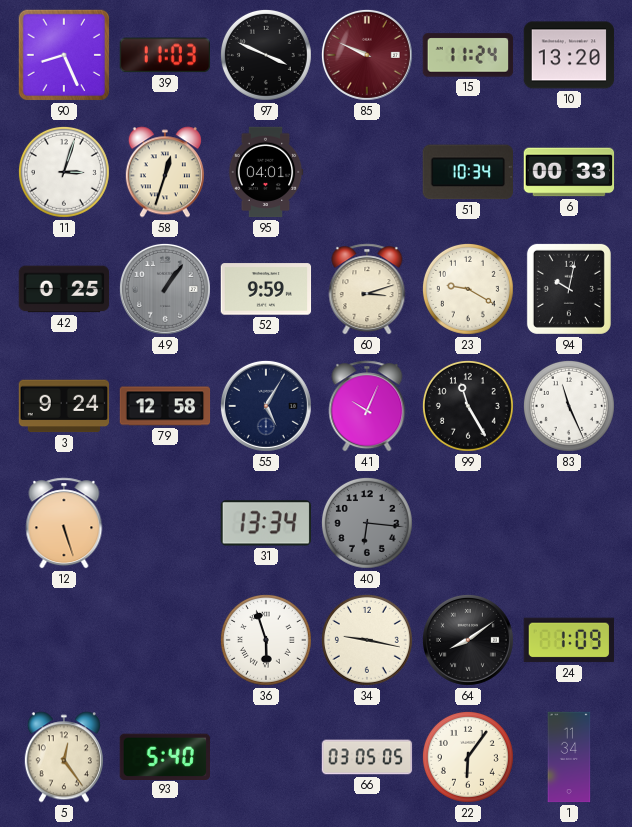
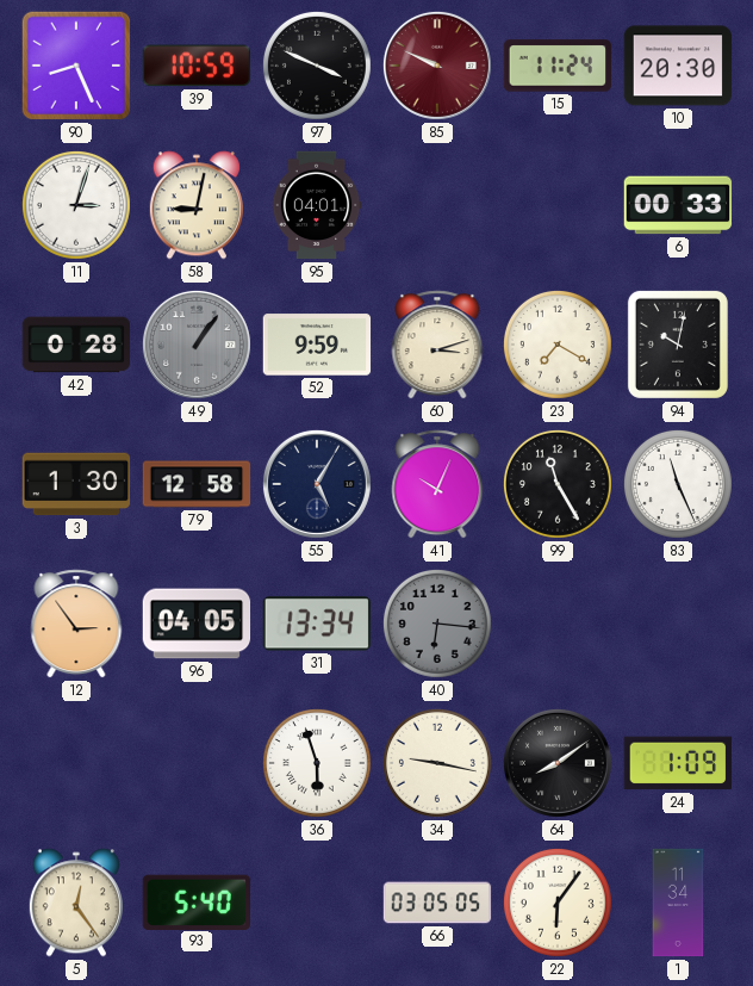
39: 11:03 -> 10:59 (195, 66)
10: 13:20 -> 20:30 (678, 66)
58: 12:33 -> 9:02 (197, 205)
51: 10:34 -> none (467, 172)
42: 0:25 -> 0:28 (76, 345)
23: 9:20 -> 7:20 (558, 345)
3: 9:24 -> 1:30 (76, 484)
12: 5:27 -> 2:54 (76, 624)
96: none -> 04:05 (197, 624)
